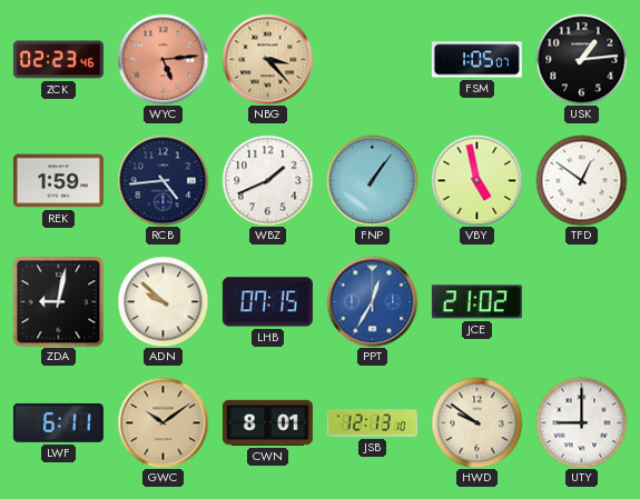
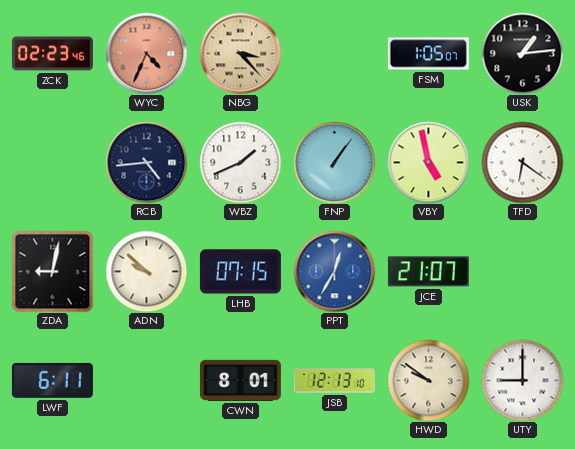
WYC: 5:14 -> 4:34 (146, 53)
REK: 1:59 -> none (58, 181)
TFD: 12:51 -> 6:21 (522, 162)
JCE: 21:02 -> 21:07 (428, 272)
GWC: 10:09 -> none (163, 422)
